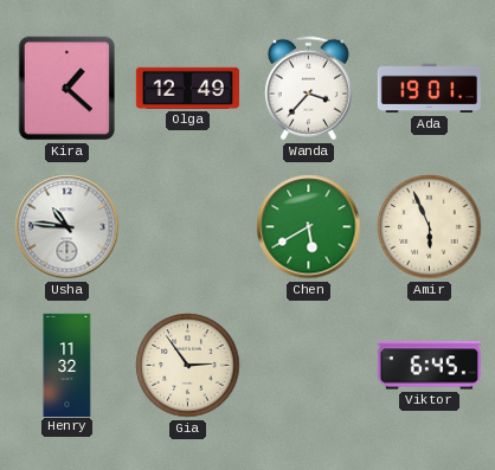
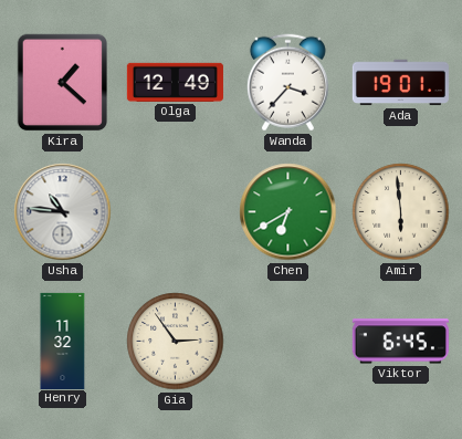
Chen: 5:40 -> 6:40 (288, 212)
Amir: 5:56 -> 5:59 (401, 212)
